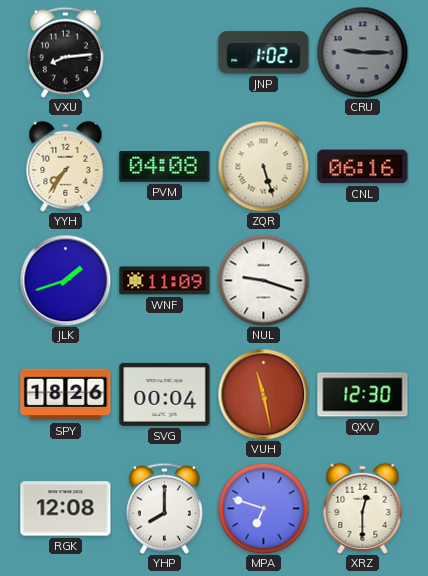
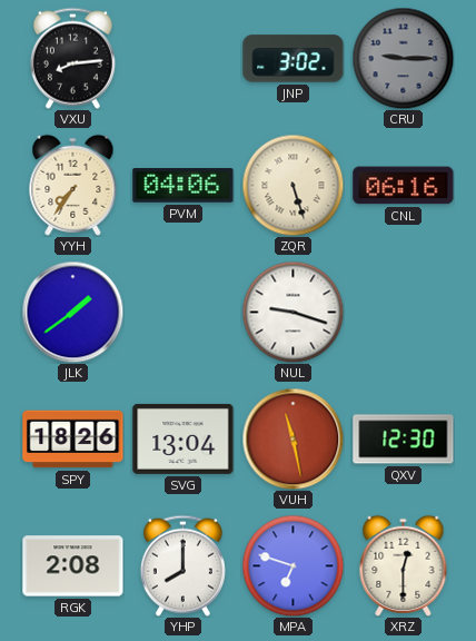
JNP: 1:02 -> 3:02 (294, 59)
PVM: 04:08 -> 04:06 (184, 186)
JLK: 1:42 -> 1:39 (72, 312)
WNF: 11:09 -> none (165, 281)
SVG: 00:04 -> 13:04 (184, 438)
RGK: 12:08 -> 2:08 (73, 566)
